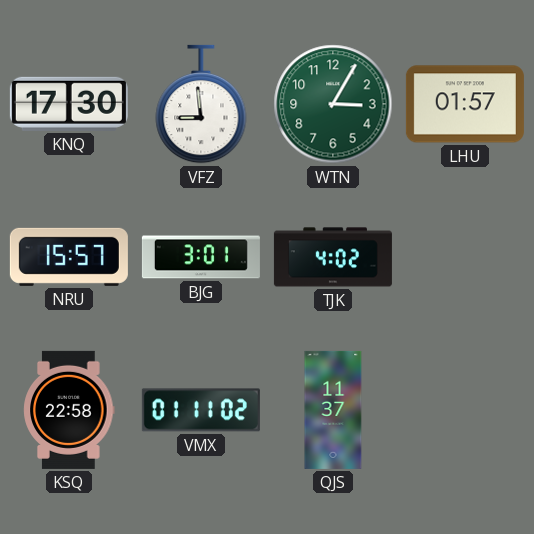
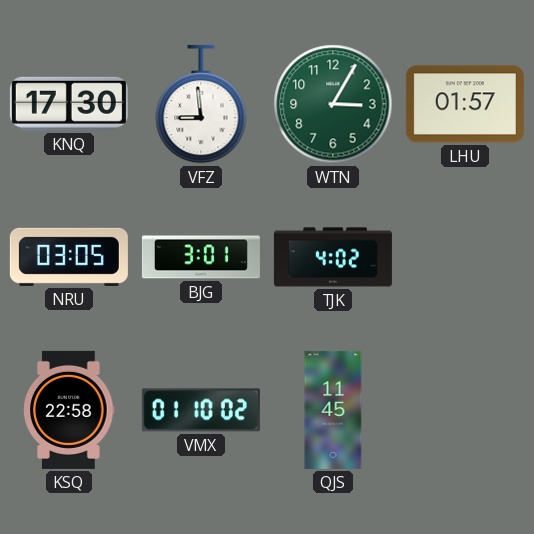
NRU: 15:57 -> 03:05 (69, 257)
VMX: 01:11 -> 01:10 (201, 410)
QJS: 11:37 -> 11:45 (333, 410)
